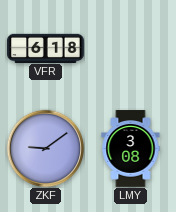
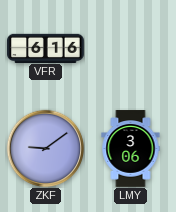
VFR: 6:18 -> 6:16 (46, 48)
LMY: 3:08 -> 3:06 (131, 149)
